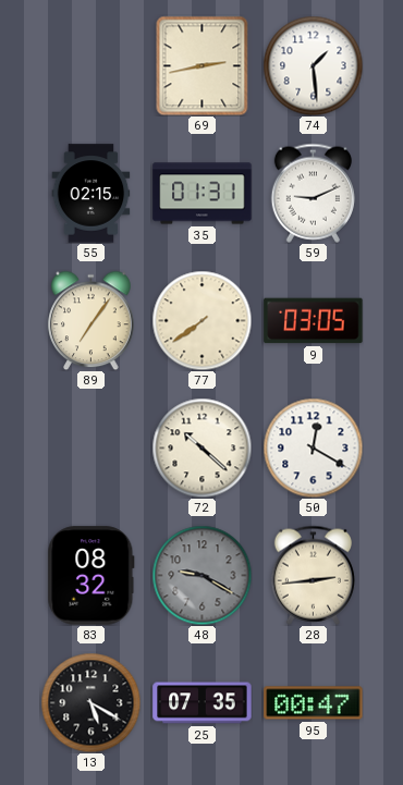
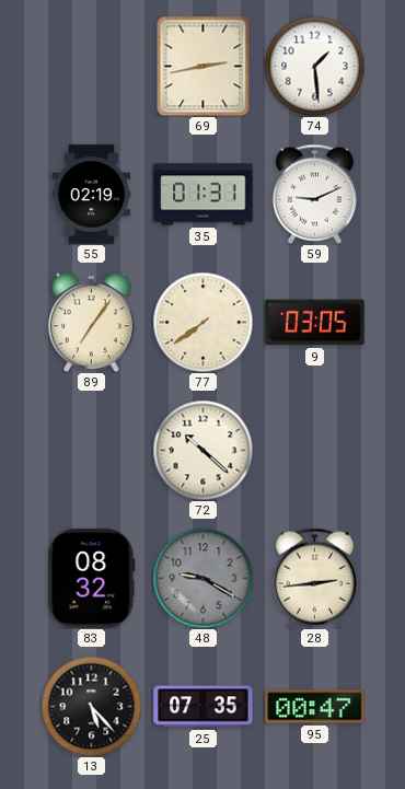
55: 02:15 -> 02:19 (92, 195)
50: 12:20 -> none (313, 447)
13: 5:20 -> 5:23 (91, 706)
